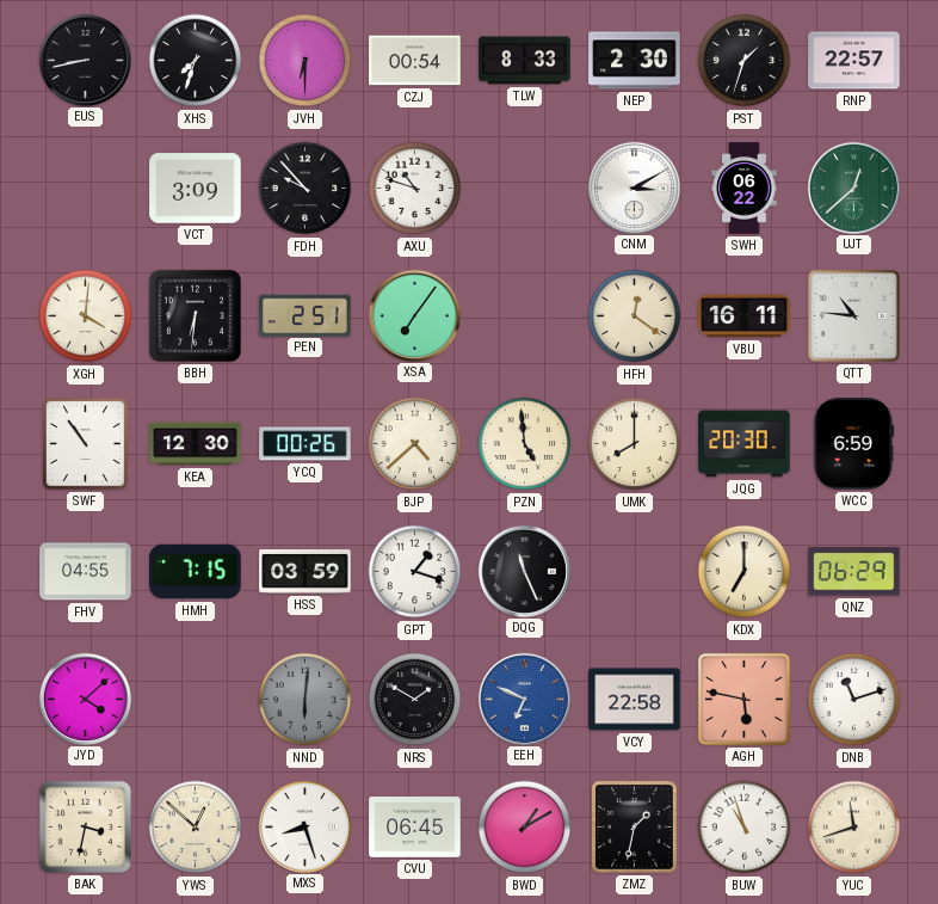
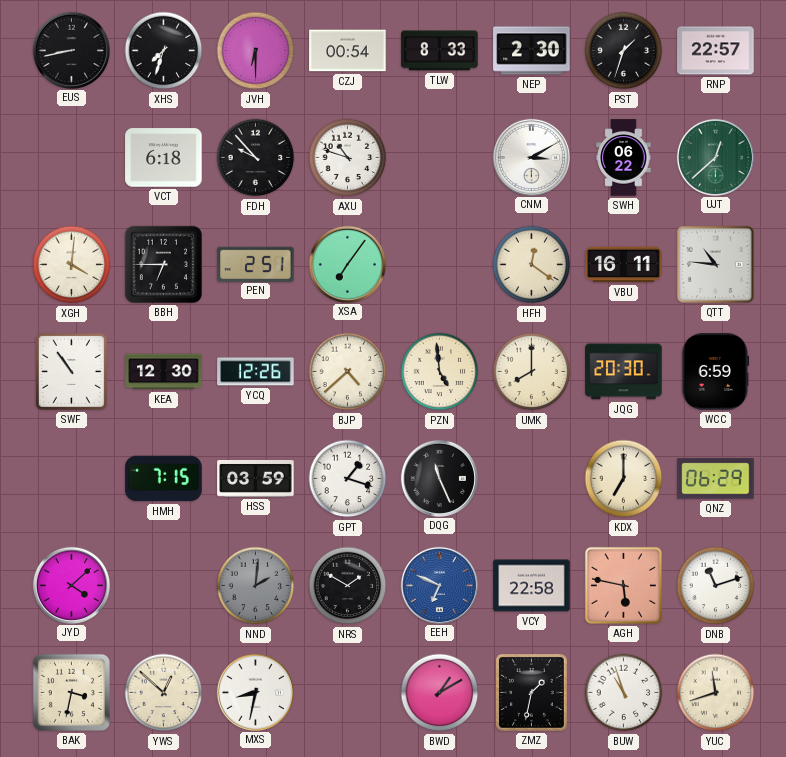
VCT: 3:09 -> 6:18 (164, 158)
BBH: 6:31 -> 6:45 (163, 264)
YCQ: 00:26 -> 12:26 (256, 372)
FHV: 04:55 -> none (86, 572)
NND: 6:01 -> 2:01 (256, 586)
MXS: 8:27 -> 8:32 (255, 692)
CVU: 06:45 -> none (415, 828)
